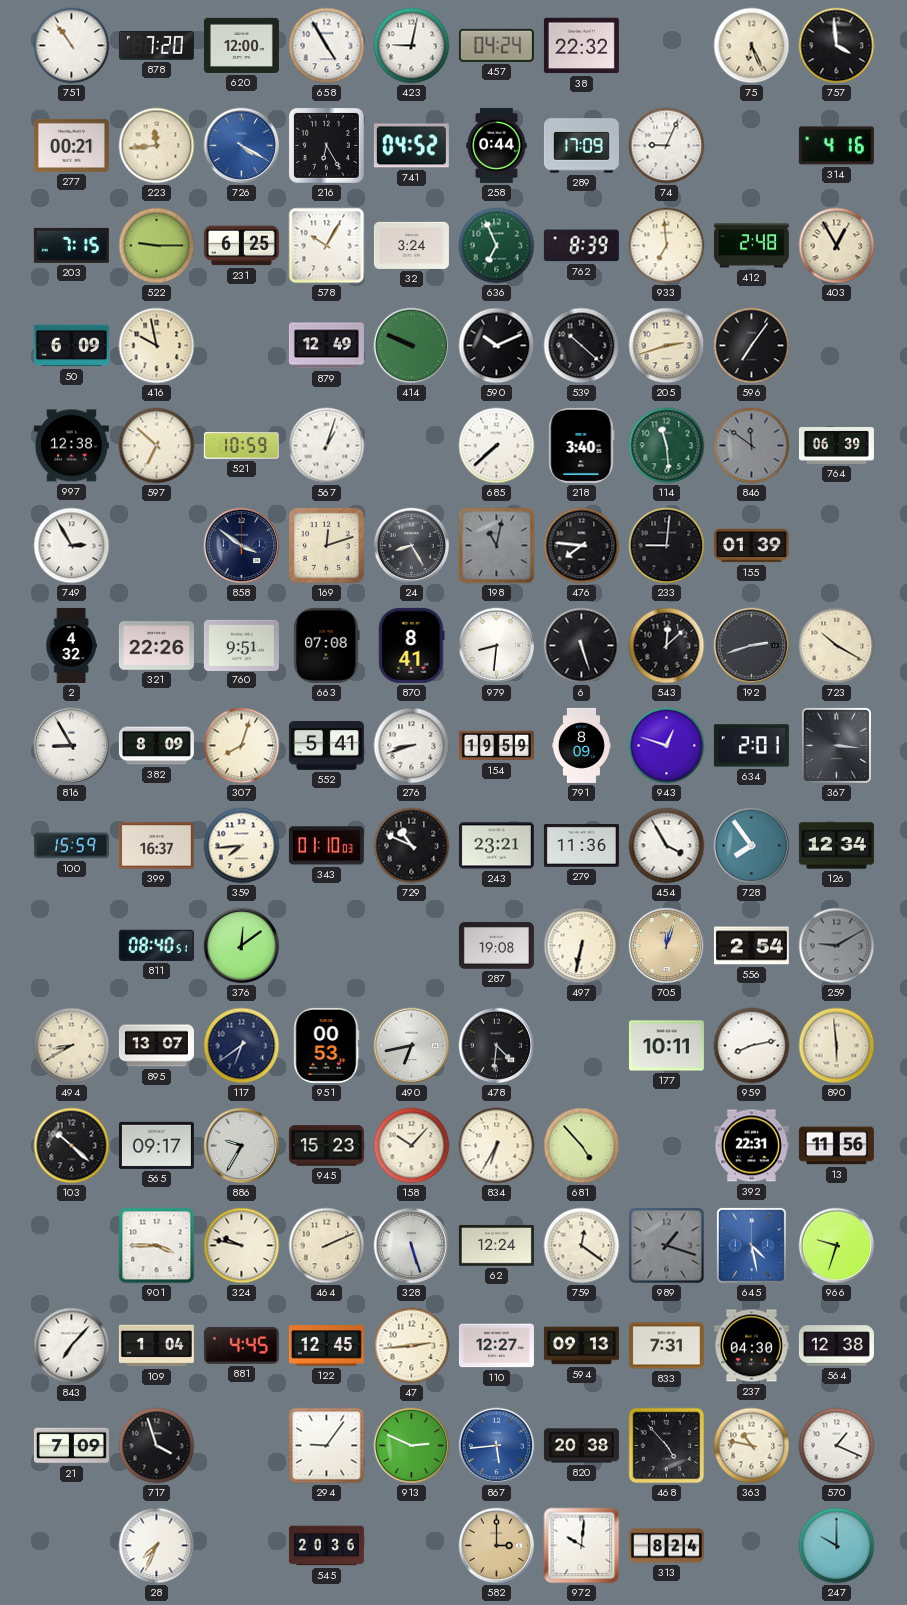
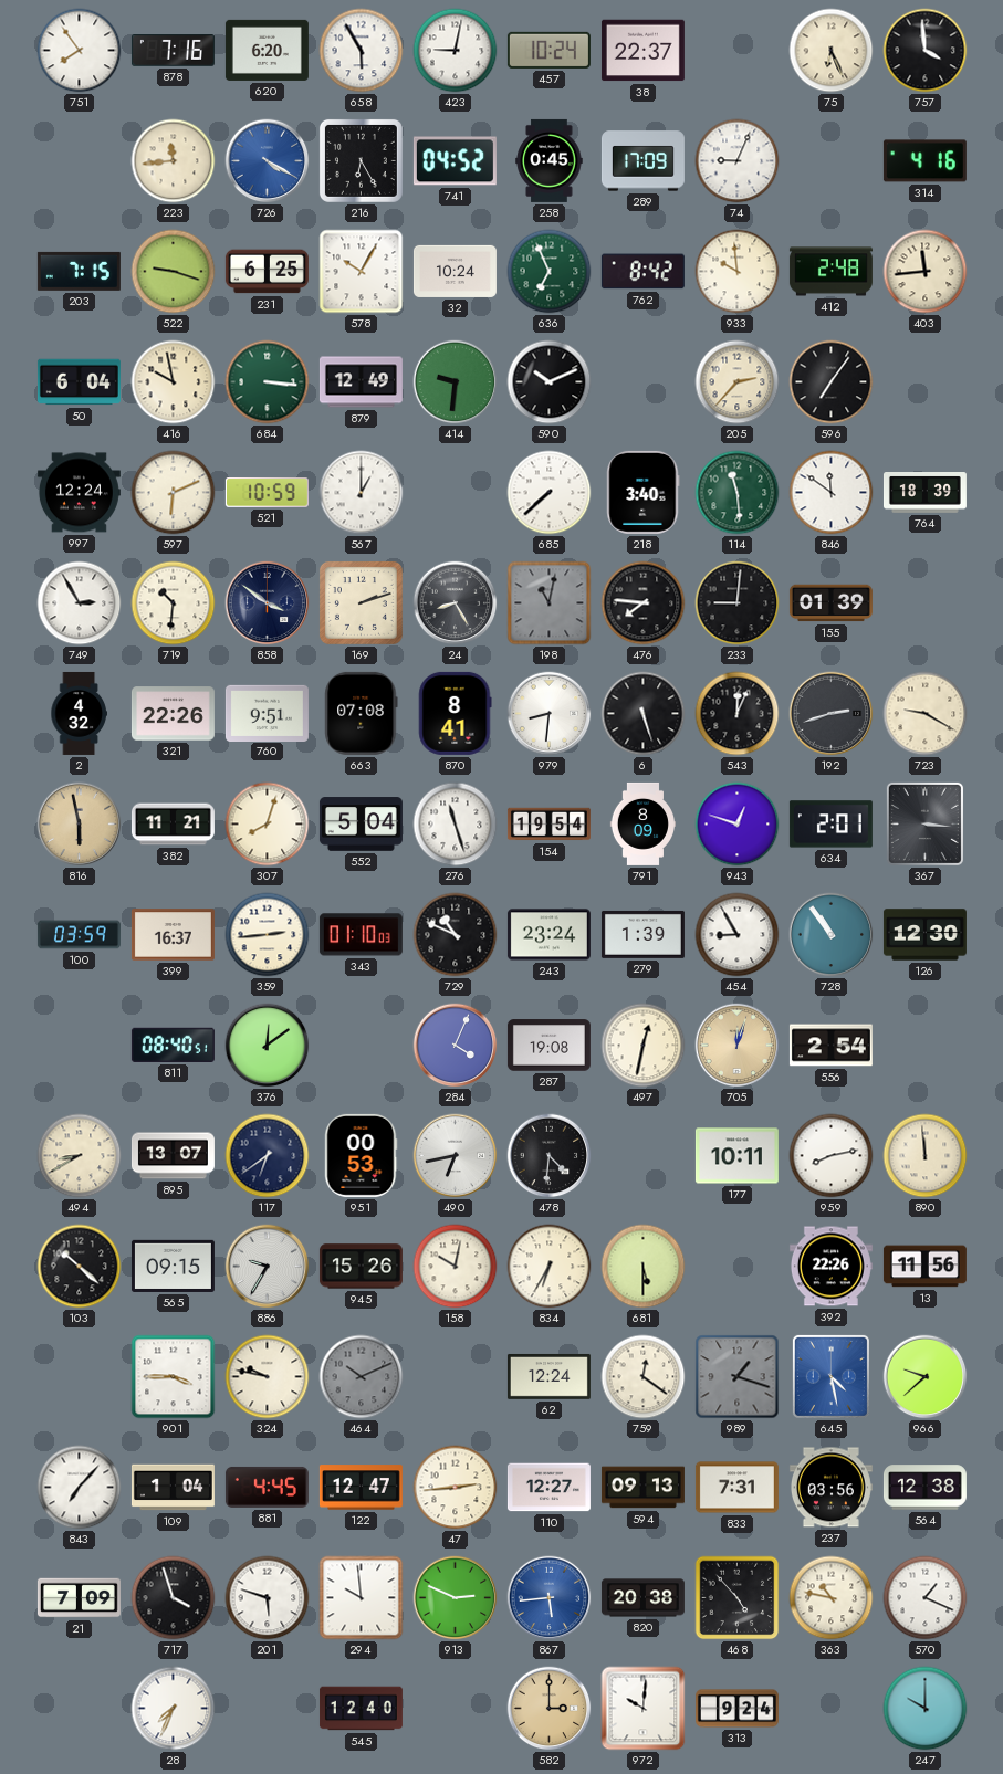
751: 10:54 -> 7:54 (80, 51)
878: 7:20 -> 7:16 (173, 51)
620: 12:00 -> 6:20 (267, 50)
658: 4:55 -> 5:55 (362, 51)
457: 04:24 -> 10:24 (548, 50)
38: 22:32 -> 22:37 (642, 51)
277: 00:21 -> none (71, 145)
258: 0:44 -> 0:45 (550, 160)
522: 9:15 -> 9:18 (174, 272)
32: 3:24 -> 10:24 (455, 271)
762: 8:39 -> 8:42 (642, 272)
933: 6:59 -> 9:59 (738, 272)
403: 12:55 -> 11:44 (926, 272)
50: 6:09 -> 6:04 (79, 382)
684: none -> 3:16 (268, 382)
414: 9:49 -> 9:31 (456, 382)
539: 10:22 -> none (582, 346)
205: 2:42 -> 2:37 (738, 382)
997: 12:38 -> 12:24 (79, 493)
597: 6:52 -> 6:11 (174, 493)
567: 1:03 -> 1:00 (362, 493)
846 dial: grey -> white (832, 493)
764: 06:39 -> 18:39 (924, 493)
719: none -> 10:31 (174, 603)
169: 12:12 -> 2:12 (361, 602)
543: 12:08 -> 12:04 (738, 714)
723: 10:20 -> 9:20 (926, 714)
816: 8:55 -> 5:58 (80, 825)
816 dial: white -> champagne (80, 825)
382: 8:09 -> 11:21 (173, 825)
552: 5:41 -> 5:04 (361, 825)
276: 8:42 -> 11:27 (456, 825)
154: 19:59 -> 19:54 (548, 825)
100: 15:59 -> 03:59 (79, 935)
359: 7:44 -> 2:44 (268, 935)
243: 23:21 -> 23:24 (548, 935)
279: 11:36 -> 1:39 (642, 934)
454: 3:55 -> 8:55 (738, 935)
728: 7:54 -> 10:54 (832, 935)
126: 12:34 -> 12:30 (924, 935)
284: none -> 4:04 (456, 1046)
497: 6:32 -> 12:32 (644, 1046)
259: 9:10 -> none (837, 946)
890: 5:59 -> 11:59 (926, 1156)
565: 09:17 -> 09:15 (173, 1266)
945: 15:23 -> 15:26 (361, 1267)
158: 10:07 -> 10:02 (456, 1267)
681: 4:53 -> 5:30 (644, 1267)
392: 22:31 -> 22:26 (830, 1267)
464: 2:11 -> 10:11 (362, 1377)
464 dial: cream -> grey (362, 1377)
328: 5:27 -> none (412, 1246)
966: 9:33 -> 9:38 (926, 1377)
122: 12:45 -> 12:47 (361, 1488)
237: 04:30 -> 03:56 (830, 1488)
201: none -> 5:48 (268, 1598)
294: 9:06 -> 9:59 (362, 1598)
545: 20:36 -> 12:40 (361, 1709)
313: 8:24 -> 9:24 (736, 1709)
